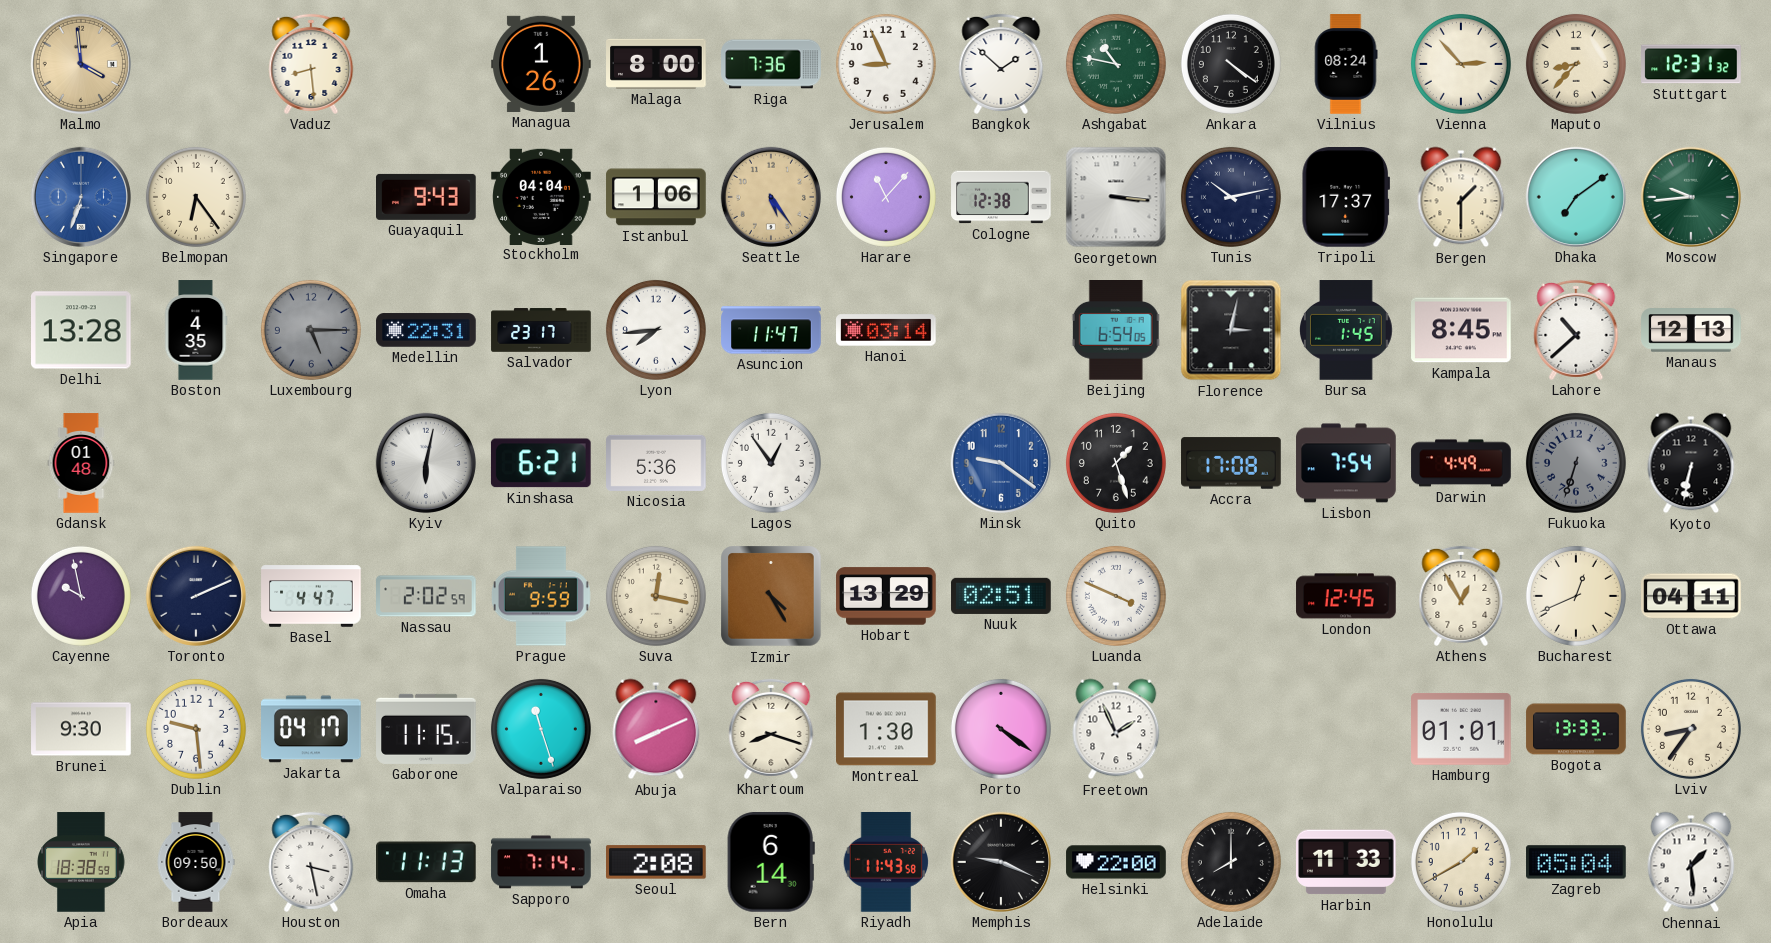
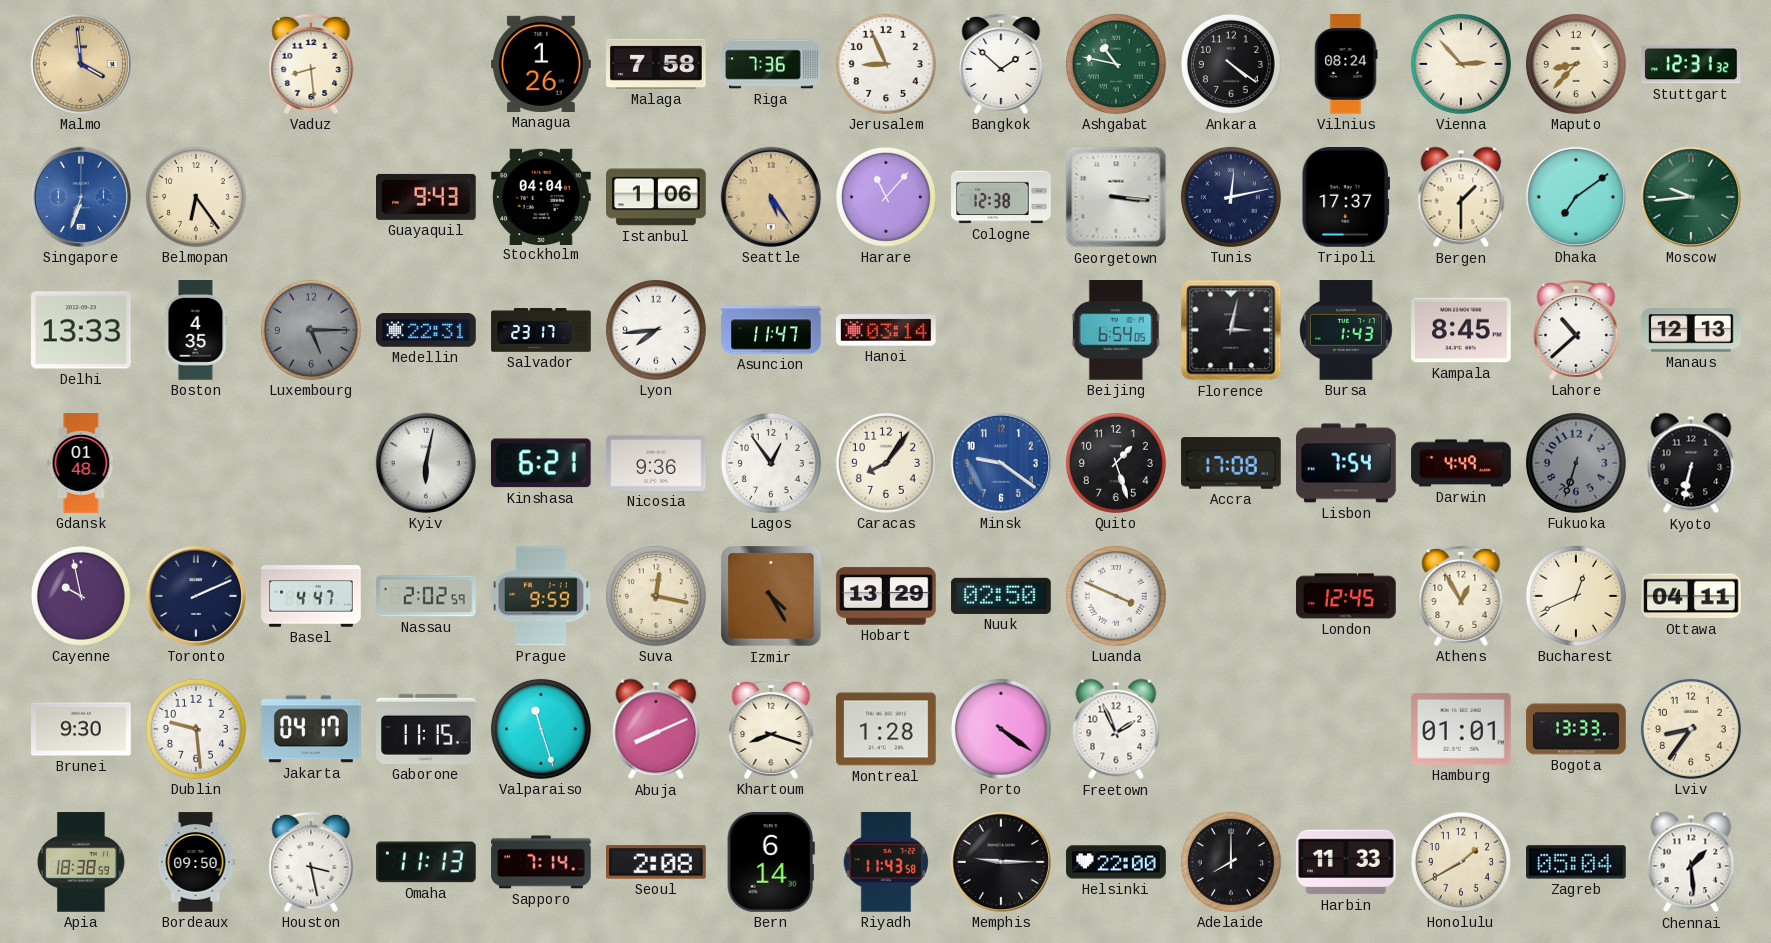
Malaga: 8:00 -> 7:58 (656, 64)
Tunis: 10:13 -> 12:13 (1231, 197)
Delhi: 13:28 -> 13:33 (82, 330)
Bursa: 1:45 -> 1:43 (1347, 330)
Nicosia: 5:36 -> 9:36 (656, 463)
Caracas: none -> 8:06 (886, 463)
Nuuk: 02:51 -> 02:50 (1001, 596)
Montreal: 1:30 -> 1:28 (886, 729)
Memphis: 9:19 -> 9:15 (1001, 862)
